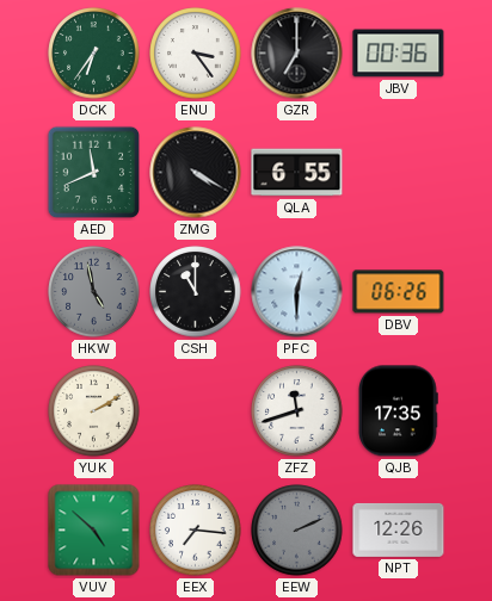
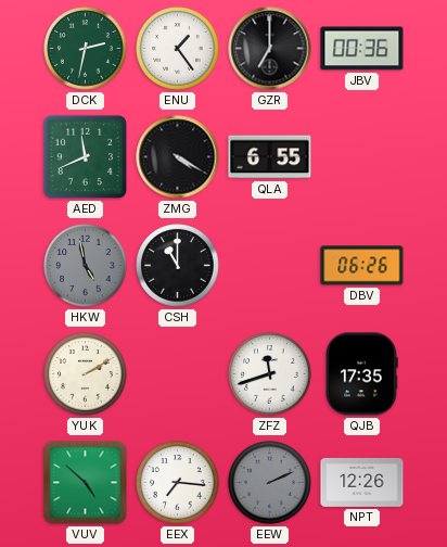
DCK: 6:36 -> 2:32 (86, 49)
ENU: 3:24 -> 1:24 (178, 49)
PFC: 12:30 -> none (297, 292)
